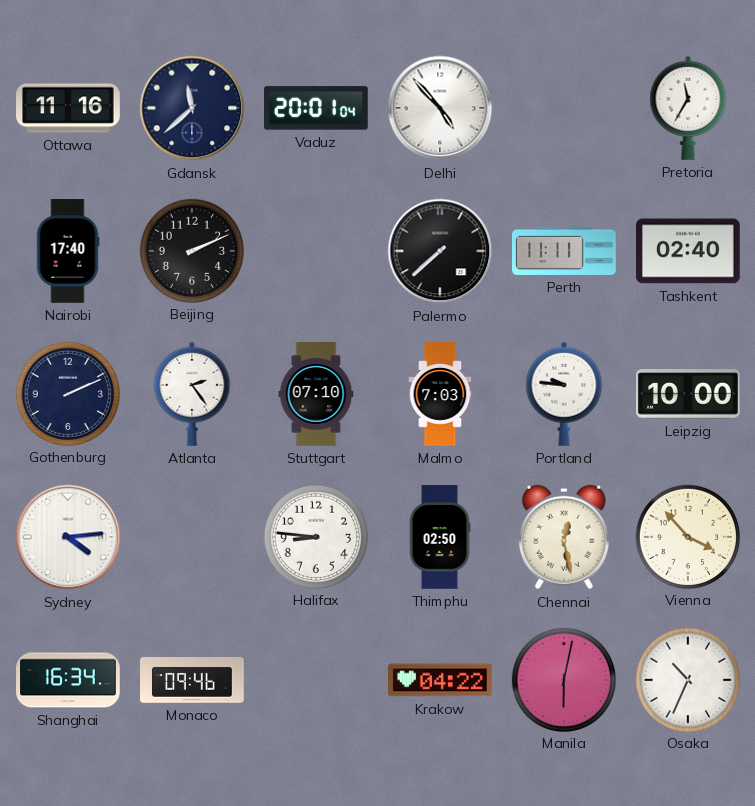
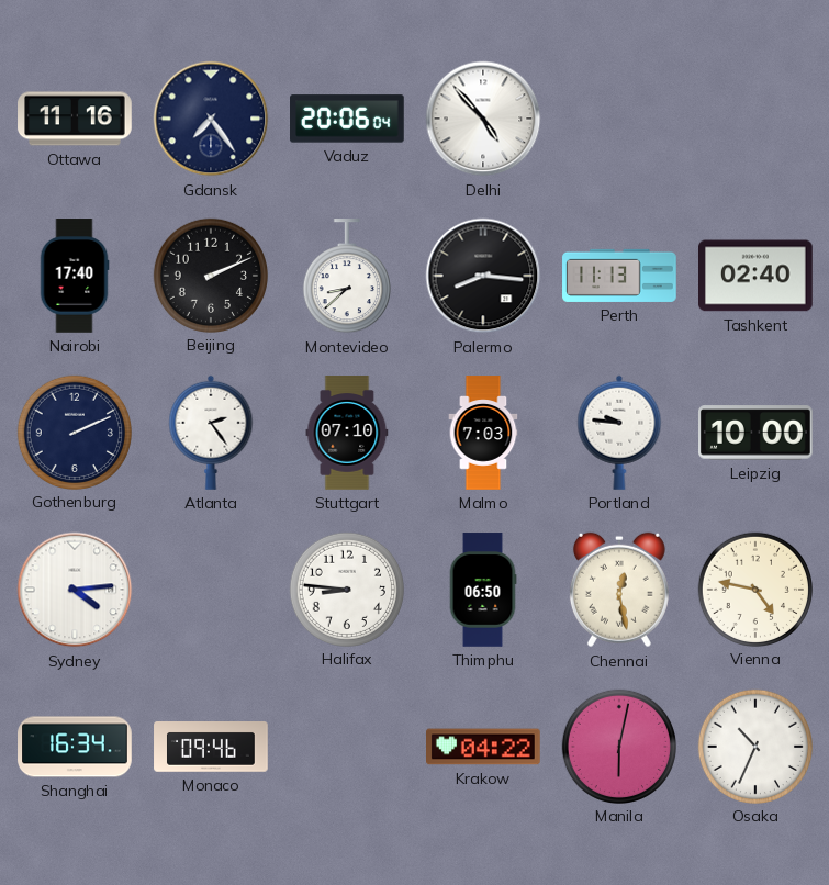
Gdansk: 11:38 -> 7:24 (211, 119)
Vaduz: 20:01 -> 20:06 (347, 119)
Pretoria: 11:35 -> none (688, 108)
Montevideo: none -> 8:38 (347, 277)
Palermo: 7:38 -> 8:16 (483, 276)
Perth: 11:11 -> 11:13 (619, 276)
Thimphu: 02:50 -> 06:50 (483, 590)
Vienna: 3:53 -> 4:47 (754, 589)
